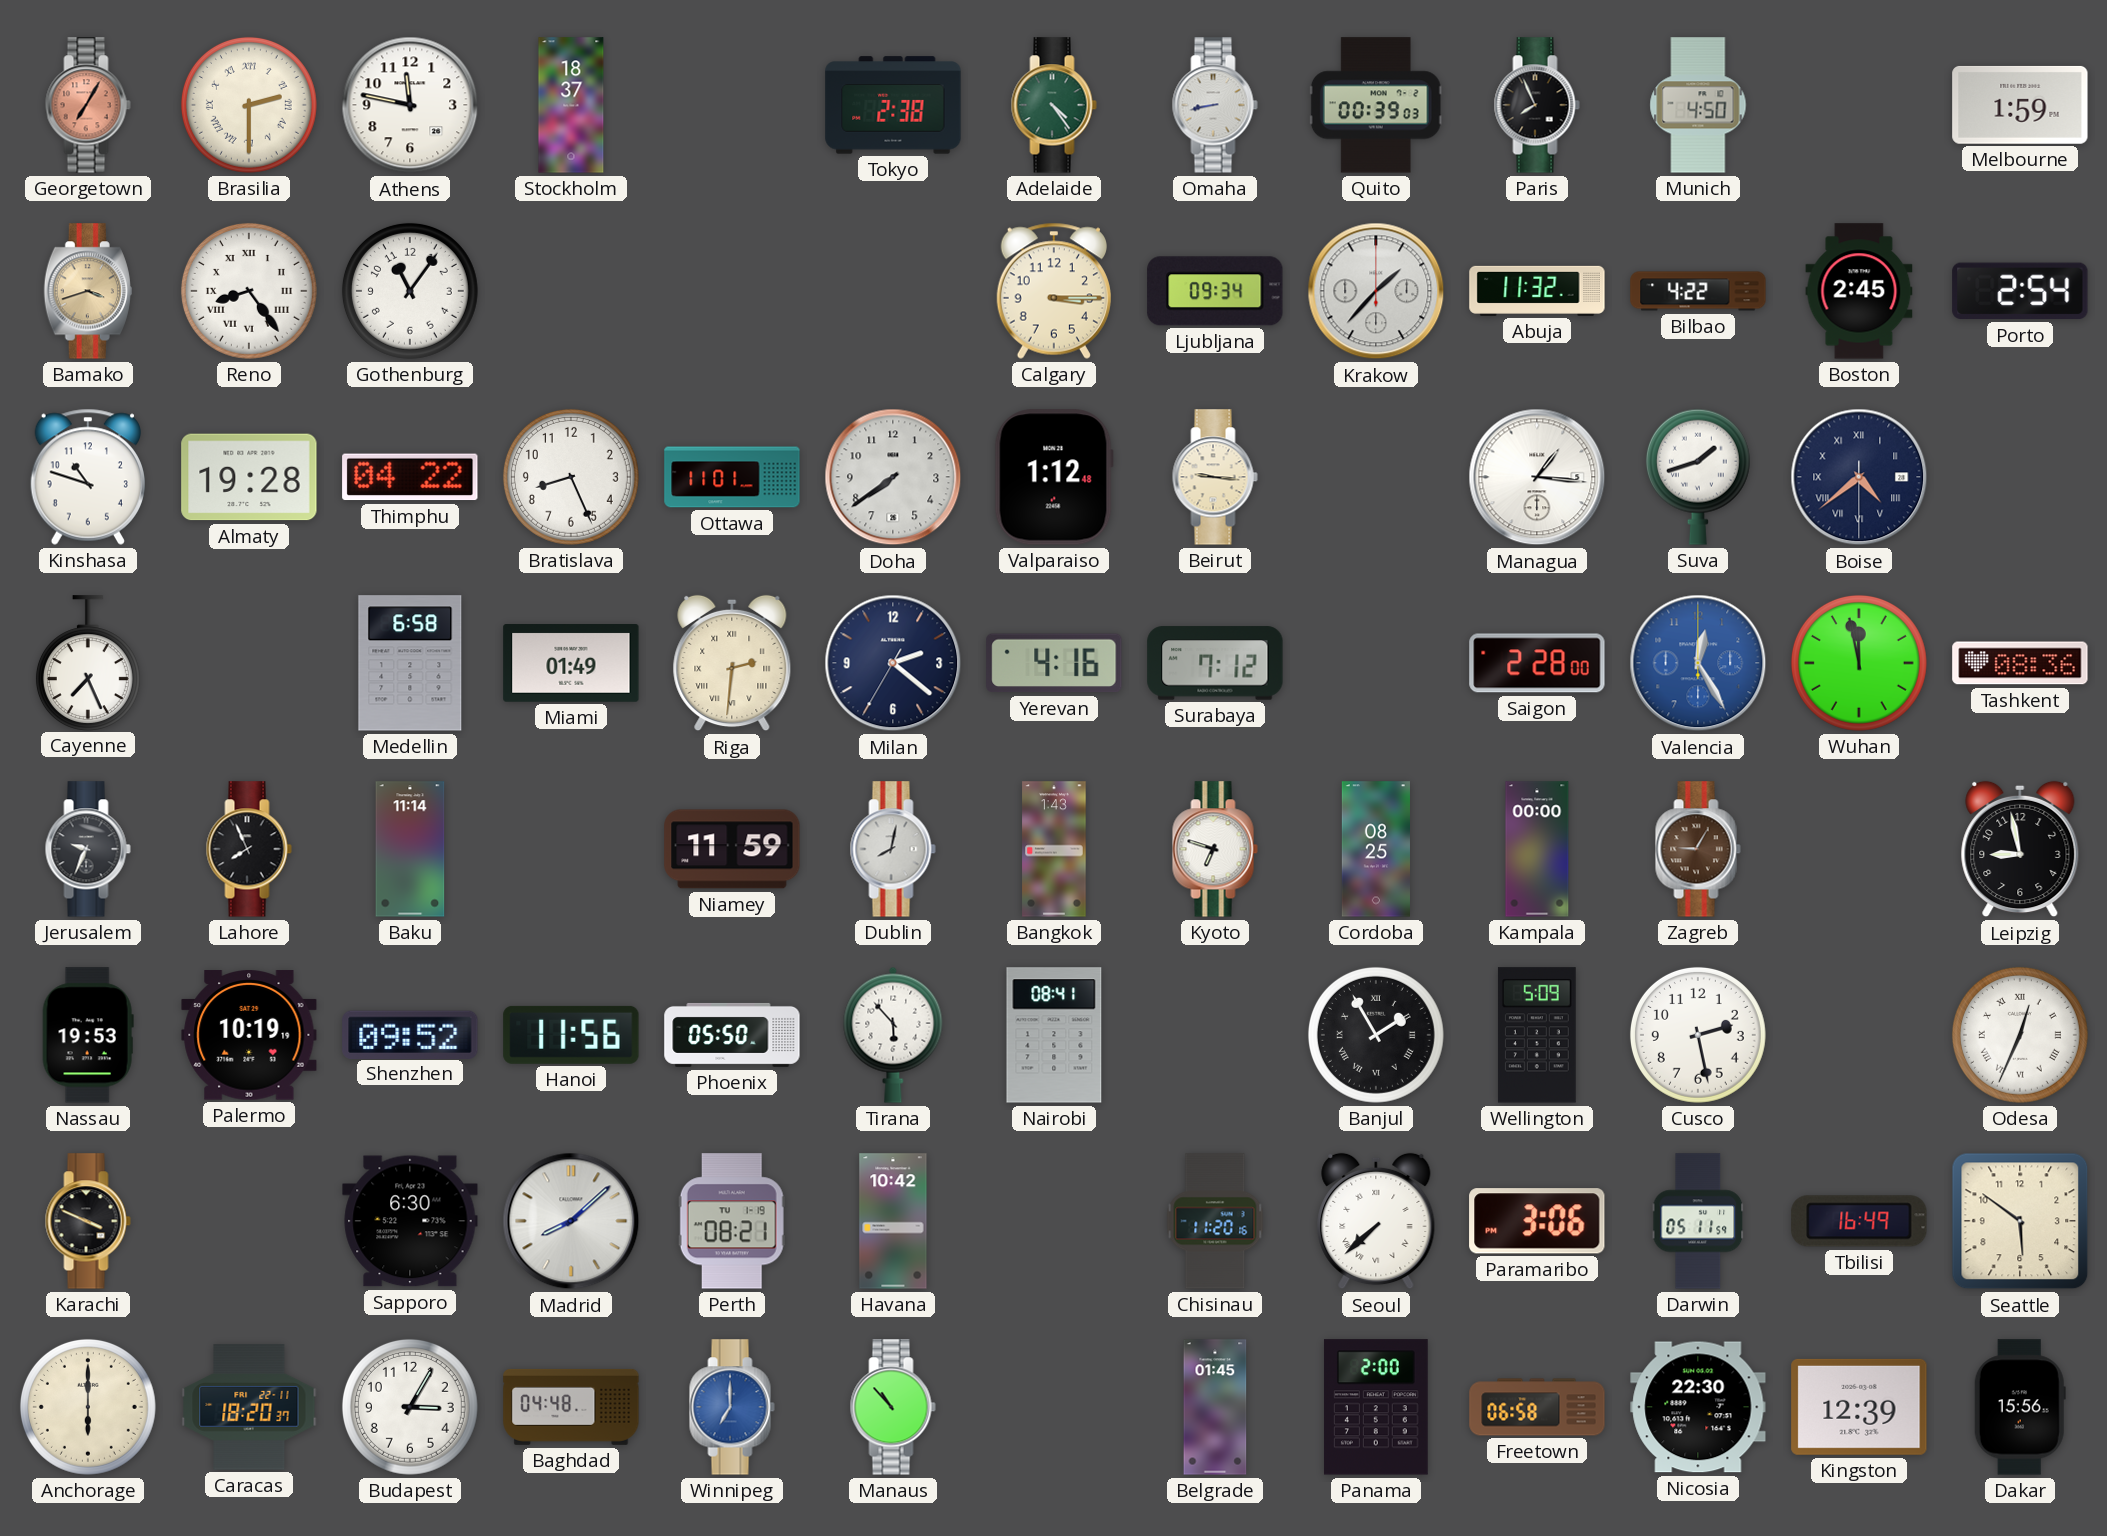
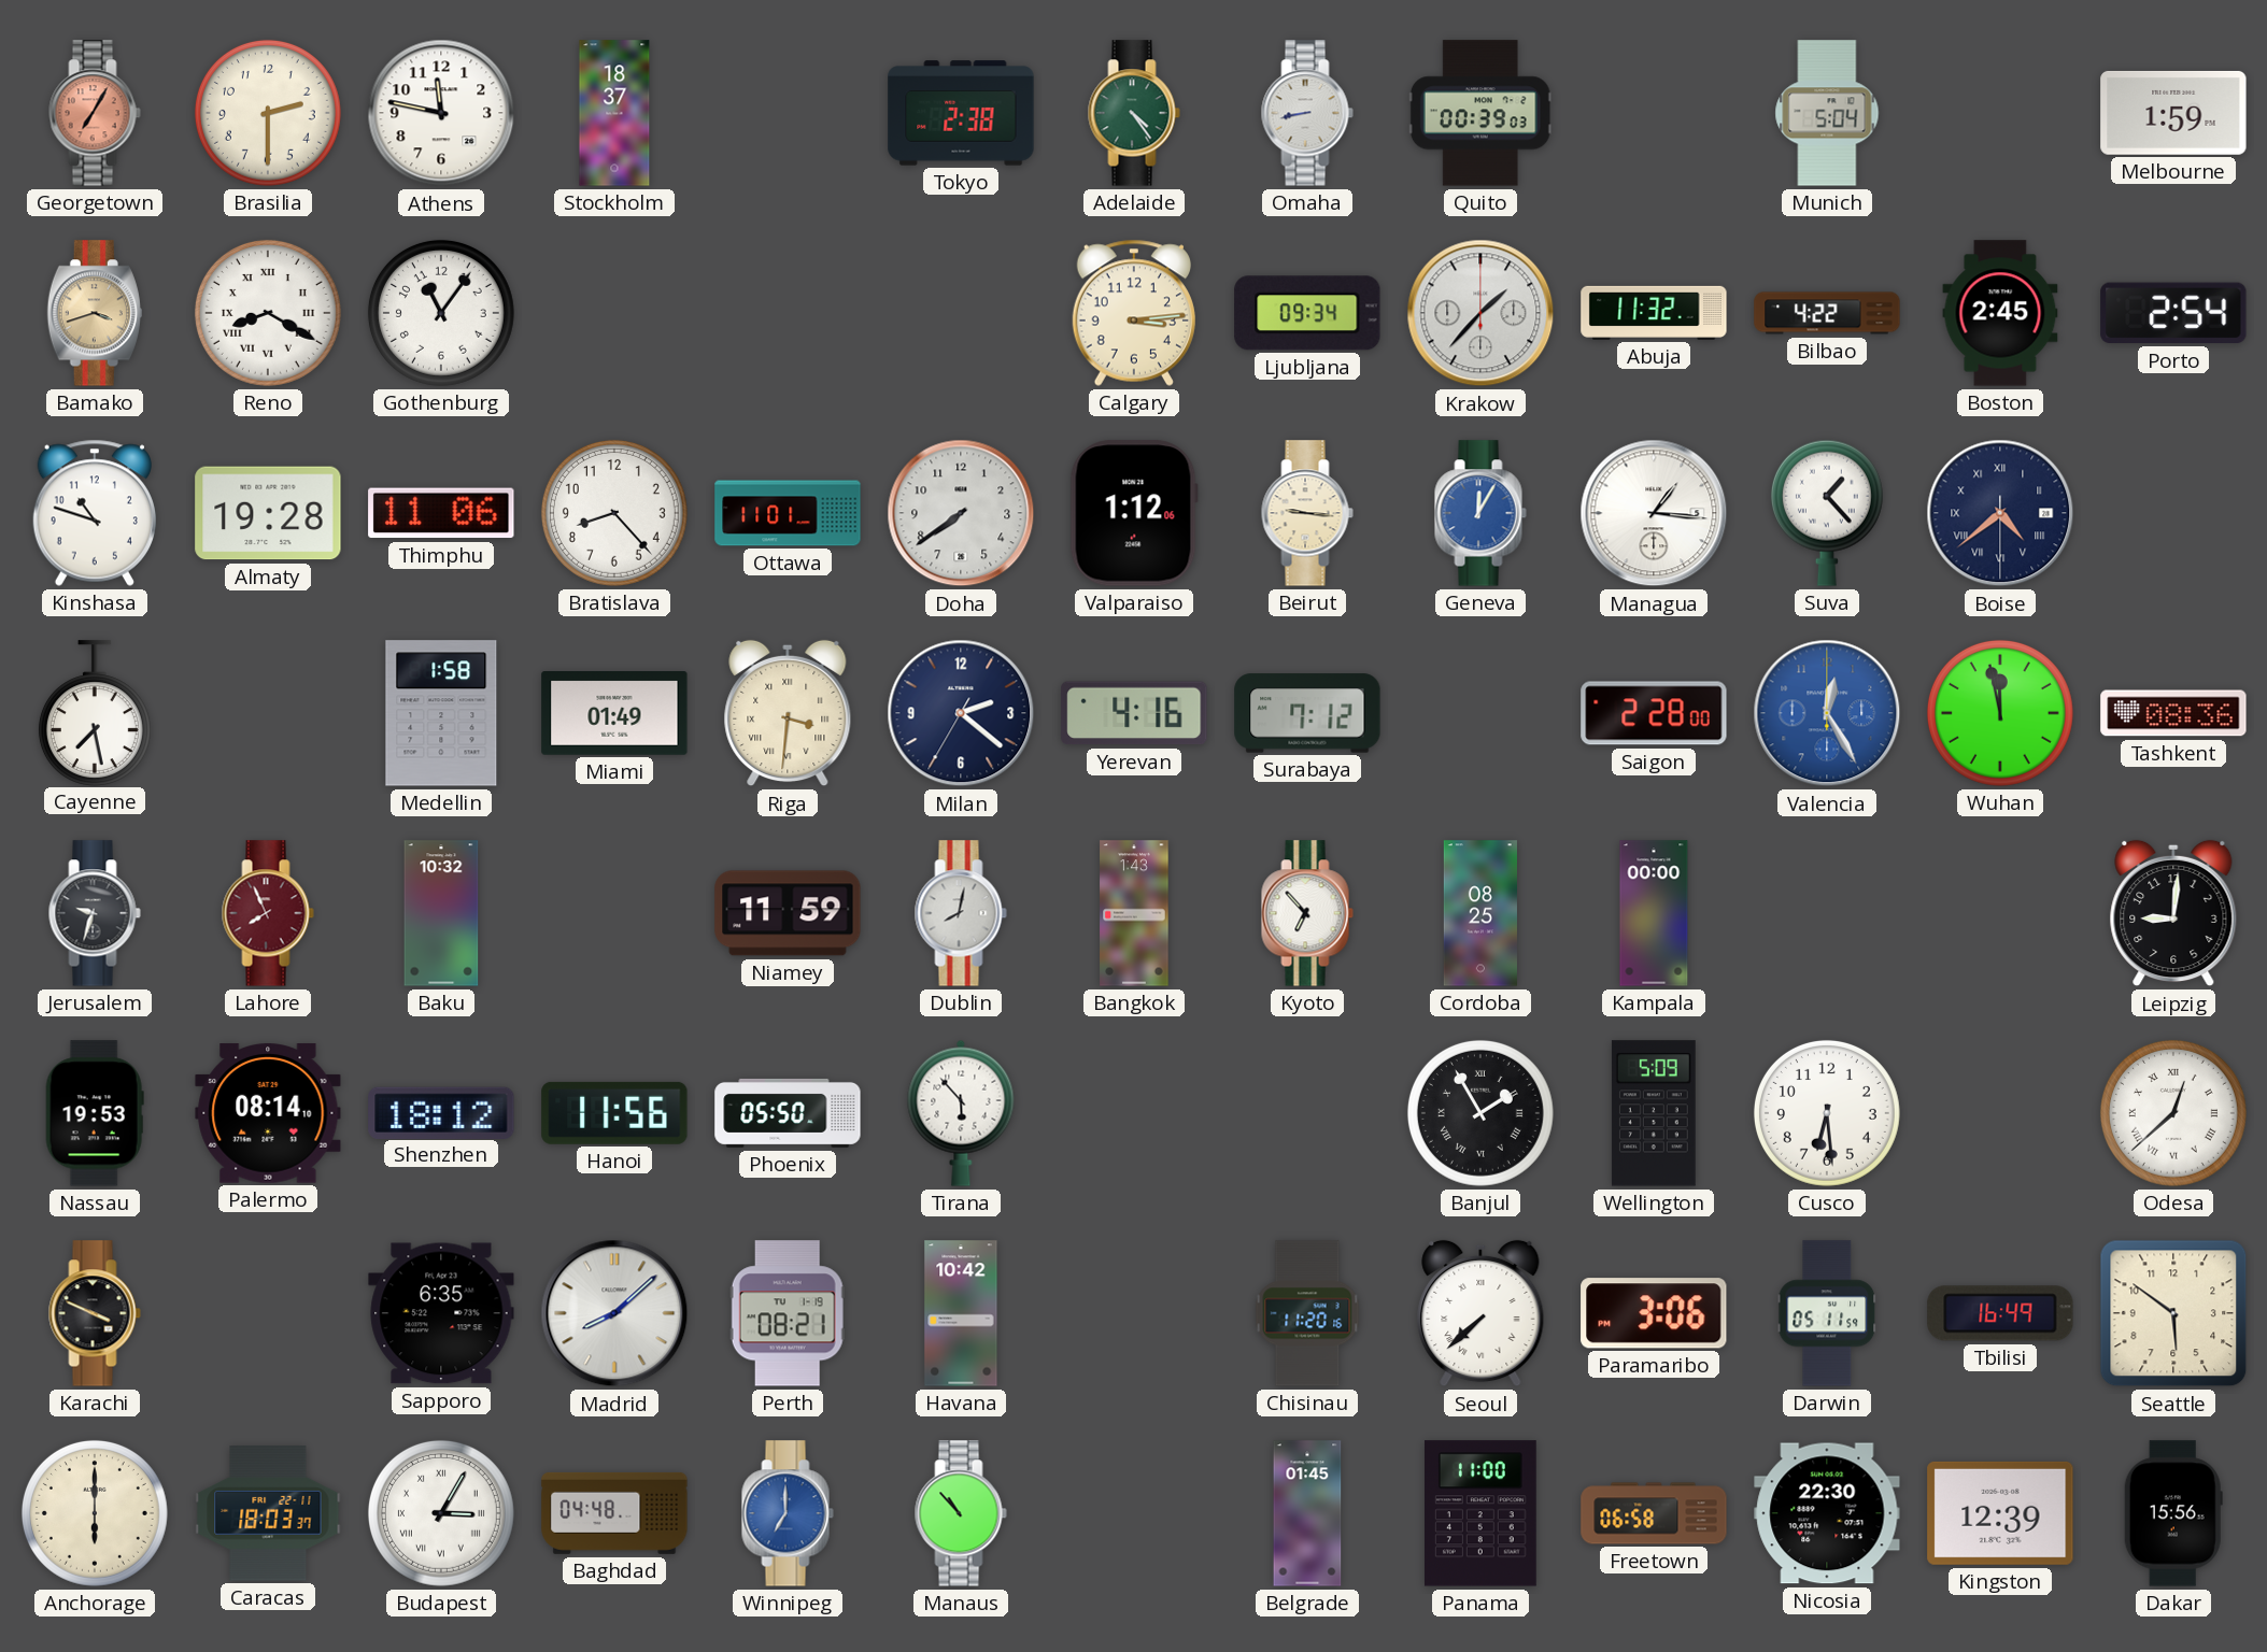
Brasilia numerals: Roman -> Arabic (268, 113)
Paris: 7:56 -> none (1537, 105)
Munich: 4:50 -> 5:04 (1827, 113)
Reno: 8:24 -> 8:20 (268, 313)
Calgary: 3:15 -> 3:14 (1134, 313)
Thimphu: 04:22 -> 11:06 (441, 513)
Bratislava: 8:26 -> 8:23 (614, 513)
Valparaiso: 1:12:48 -> 1:12:06 (1134, 513)
Geneva: none -> 12:05 (1480, 513)
Suva: 1:42 -> 1:23 (1827, 513)
Cayenne: 7:26 -> 7:28 (95, 713)
Medellin: 6:58 -> 1:58 (441, 713)
Riga: 2:31 -> 3:31 (788, 713)
Jerusalem: 9:34 -> 9:33 (95, 913)
Lahore dial: black -> burgundy (268, 913)
Baku: 11:14 -> 10:32 (441, 913)
Kyoto: 6:48 -> 6:53 (1307, 913)
Zagreb: 9:05 -> none (1698, 849)
Leipzig: 8:58 -> 9:01 (2173, 913)
Palermo: 10:19 -> 08:14 (268, 1113)
Shenzhen: 09:52 -> 18:12 (441, 1112)
Nairobi: 08:41 -> none (1054, 1035)
Cusco: 2:28 -> 6:29 (1827, 1113)
Odesa: 12:34 -> 12:38 (2173, 1113)
Sapporo: 6:30 -> 6:35 (441, 1313)
Caracas: 18:20 -> 18:03 (268, 1513)
Budapest numerals: Arabic -> Roman (441, 1513)
Panama: 2:00 -> 11:00 (1480, 1513)
